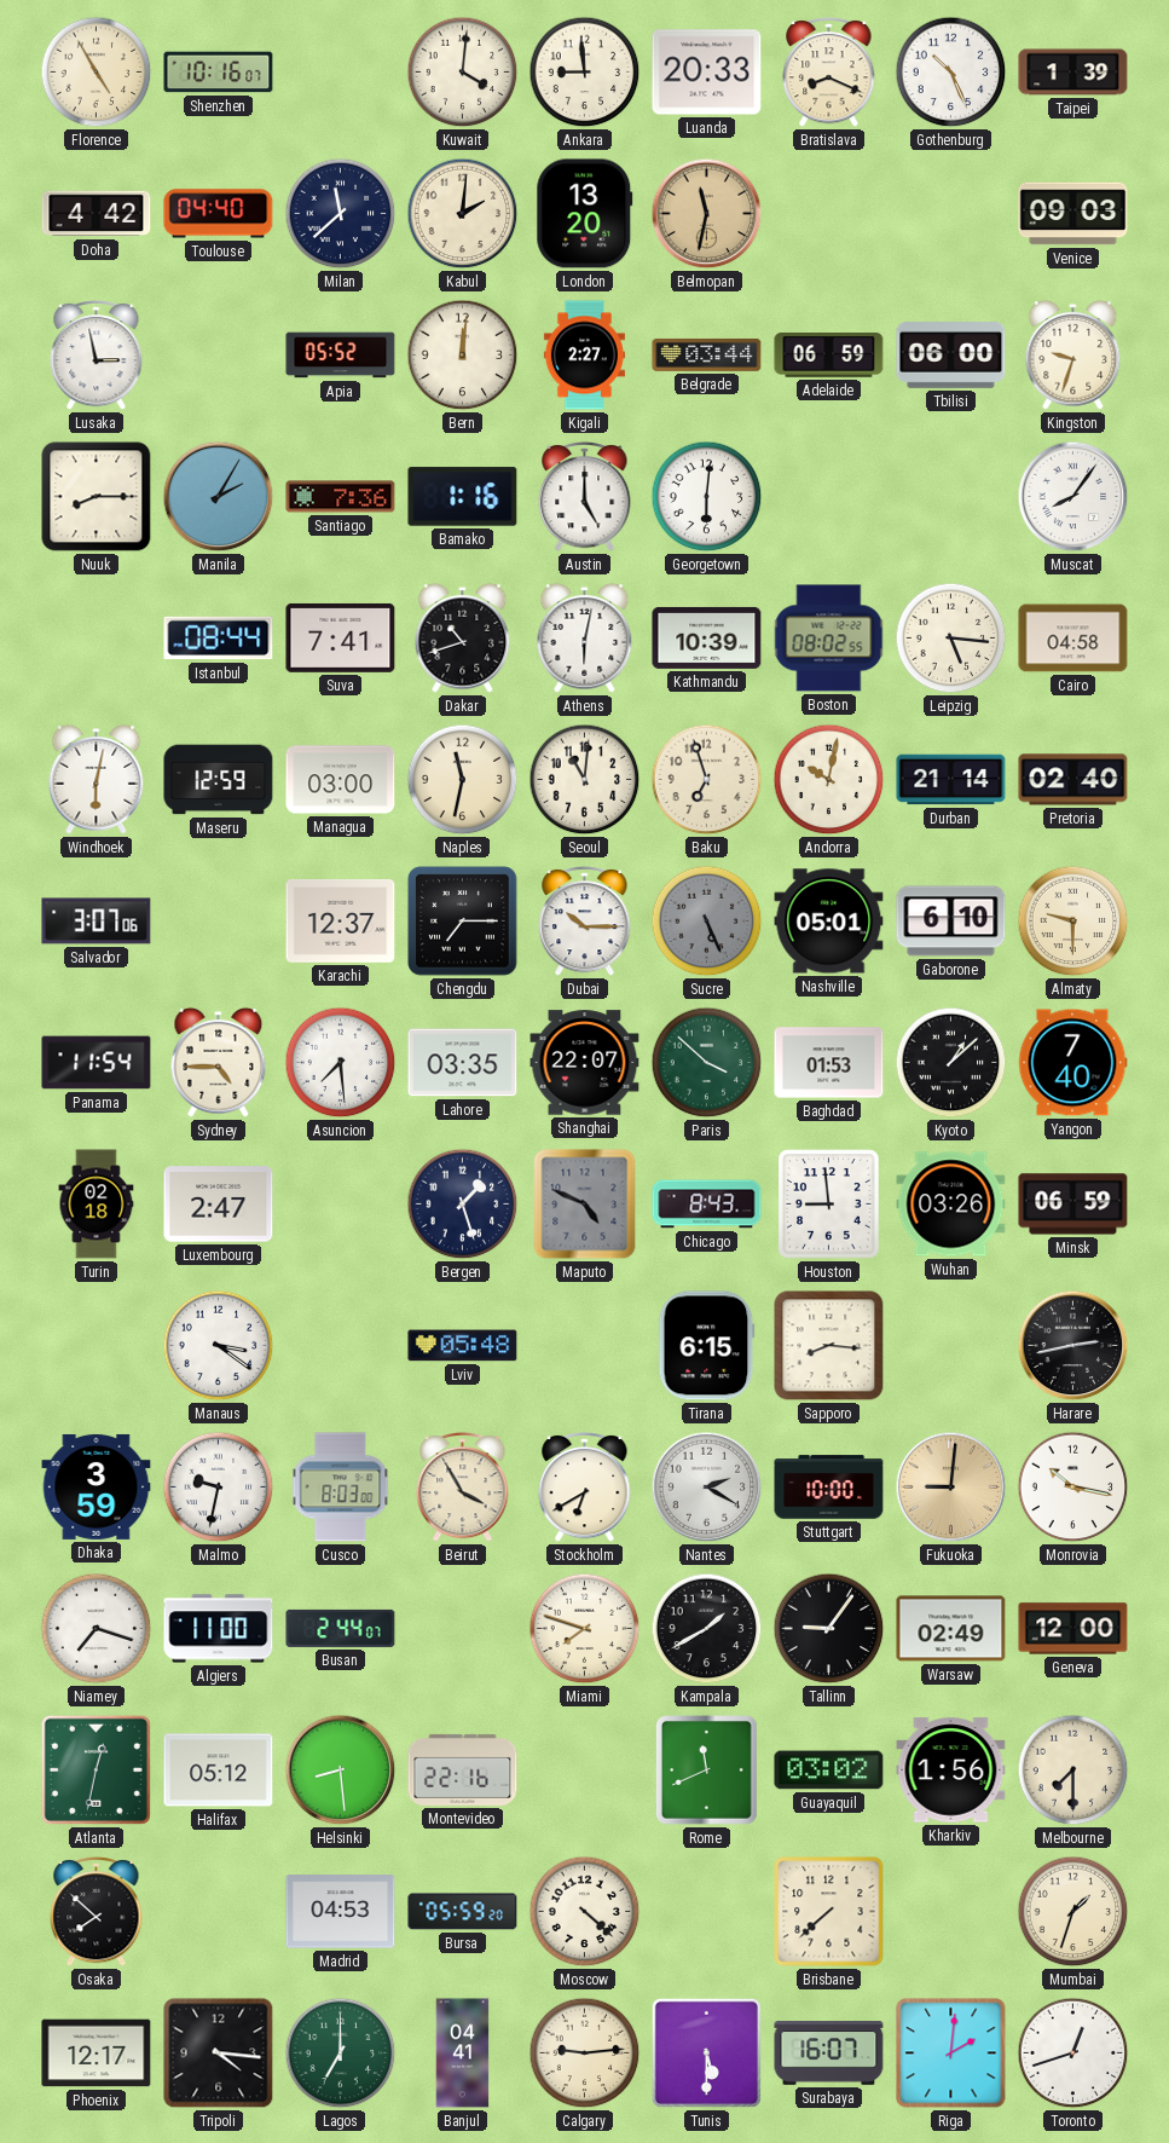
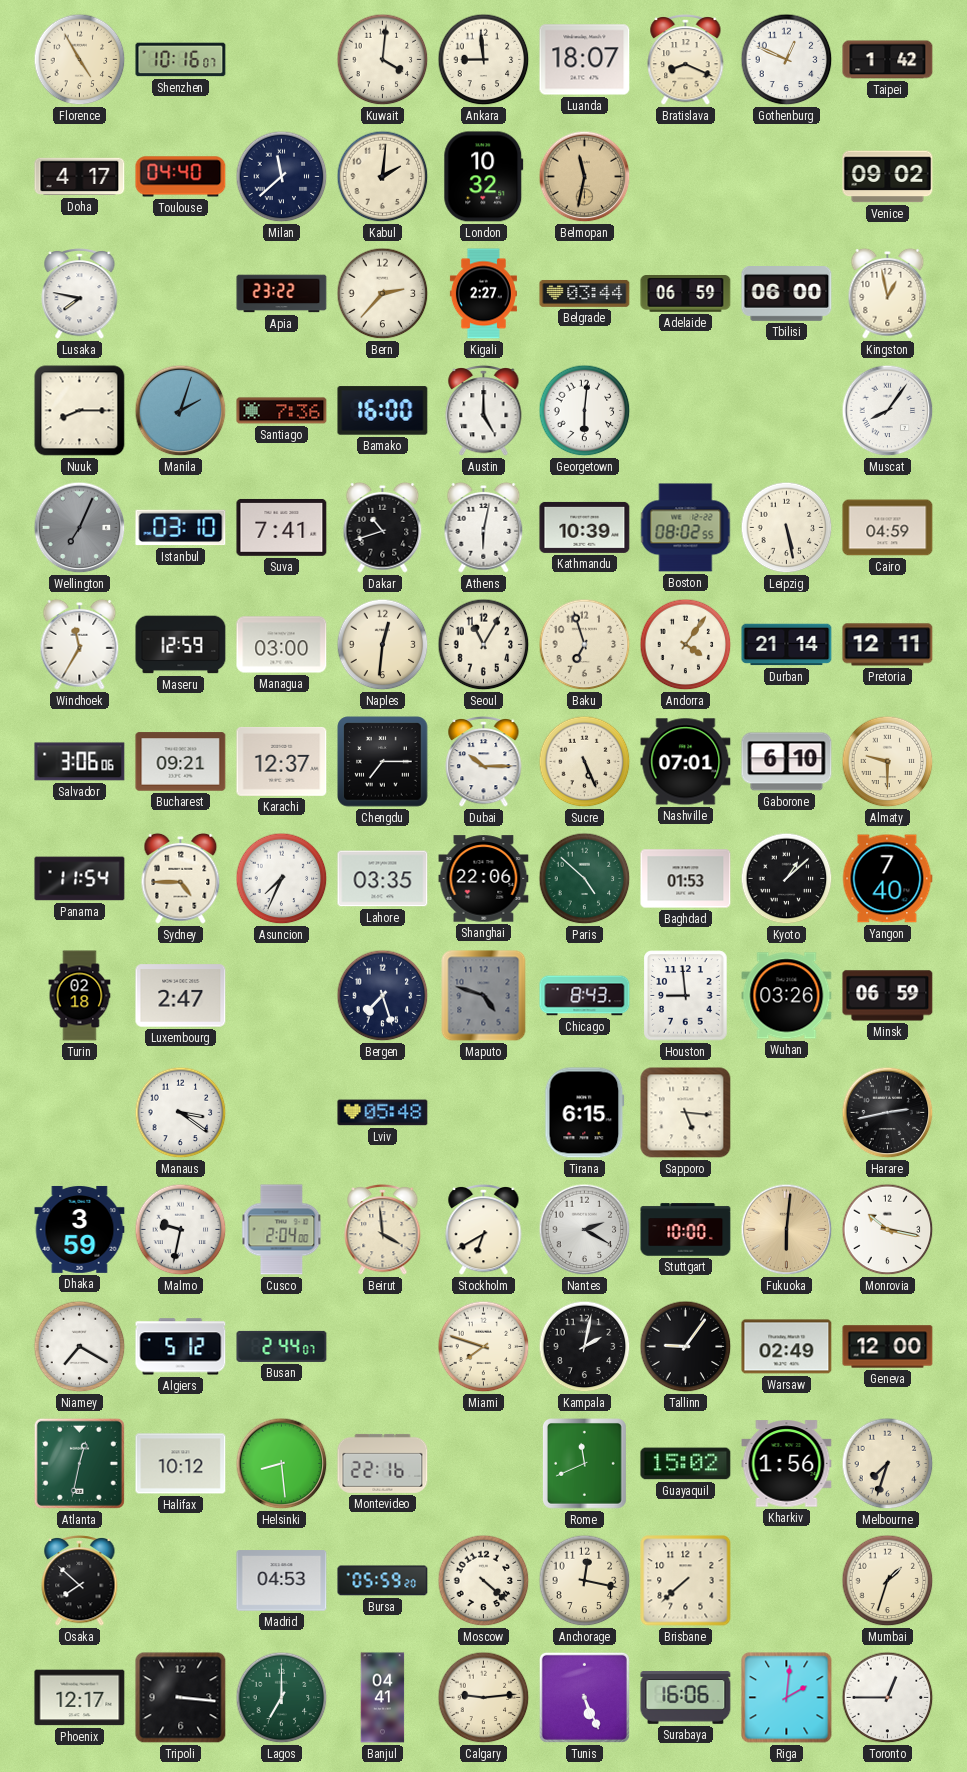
Luanda: 20:33 -> 18:07 (585, 60)
Gothenburg: 10:26 -> 12:49 (787, 60)
Taipei: 1:39 -> 1:42 (888, 60)
Doha: 4:42 -> 4:17 (80, 177)
London: 13:20 -> 10:32 (484, 177)
Venice: 09:03 -> 09:02 (888, 177)
Lusaka: 2:58 -> 7:47 (80, 293)
Apia: 05:52 -> 23:22 (282, 294)
Bern: 12:01 -> 2:37 (383, 294)
Kingston: 9:33 -> 12:58 (888, 293)
Manila: 2:05 -> 2:03 (181, 411)
Bamako: 1:16 -> 16:00 (383, 411)
Wellington: none -> 7:04 (80, 528)
Istanbul: 08:44 -> 03:10 (181, 528)
Leipzig: 5:16 -> 5:28 (787, 528)
Cairo: 04:58 -> 04:59 (888, 528)
Windhoek: 6:02 -> 11:35 (80, 644)
Naples: 11:32 -> 12:31 (383, 645)
Seoul: 11:01 -> 11:05 (484, 645)
Andorra: 10:02 -> 4:06 (686, 645)
Pretoria: 02:40 -> 12:11 (888, 645)
Salvador: 3:07 -> 3:06 (80, 762)
Bucharest: none -> 09:21 (181, 762)
Sucre dial: grey -> cream (585, 762)
Nashville: 05:01 -> 07:01 (686, 762)
Asuncion: 7:29 -> 7:34 (282, 879)
Shanghai: 22:07 -> 22:06 (484, 879)
Paris: 3:52 -> 4:52 (585, 879)
Bergen: 1:27 -> 7:27 (383, 996)
Maputo: 4:49 -> 4:48 (484, 996)
Sapporo: 8:16 -> 5:16 (686, 1113)
Cusco: 8:03 -> 2:04 (282, 1230)
Beirut: 3:55 -> 3:59 (383, 1229)
Fukuoka: 9:01 -> 6:01 (787, 1230)
Niamey: 7:18 -> 7:20 (80, 1347)
Algiers: 11:00 -> 5:12 (181, 1347)
Kampala: 1:40 -> 2:02 (585, 1347)
Halifax: 05:12 -> 10:12 (181, 1464)
Guayaquil: 03:02 -> 15:02 (686, 1464)
Melbourne: 7:30 -> 7:33 (888, 1464)
Anchorage: none -> 12:17 (585, 1581)
Tripoli: 4:16 -> 3:16 (181, 1698)
Tunis: 5:30 -> 5:26 (584, 1697)
Surabaya: 16:07 -> 16:06 (686, 1698)
Toronto: 12:42 -> 12:45 (888, 1698)
